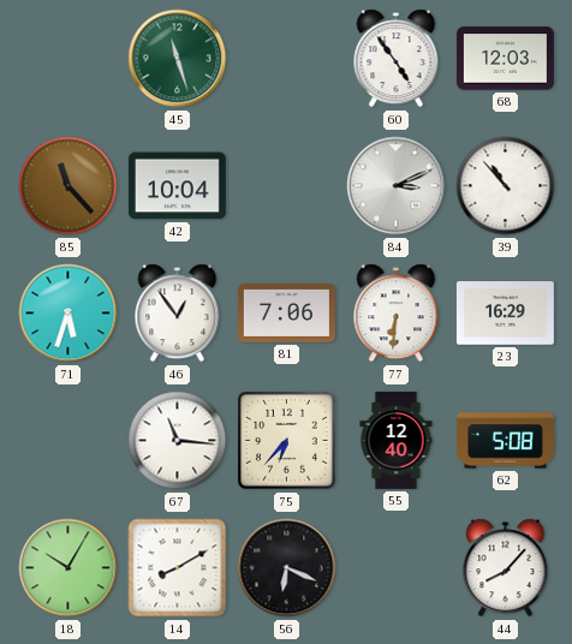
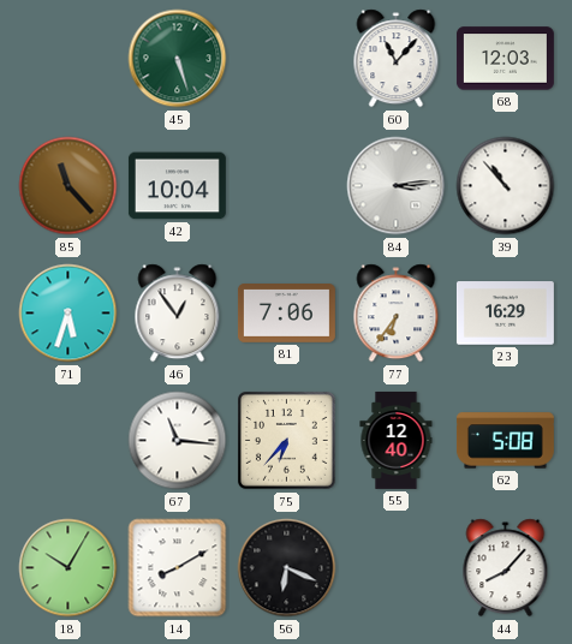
45: 11:27 -> 5:27 (178, 59)
60: 4:54 -> 11:07 (397, 59)
84: 3:11 -> 3:14 (397, 186)
77: 6:31 -> 6:36 (397, 314)
